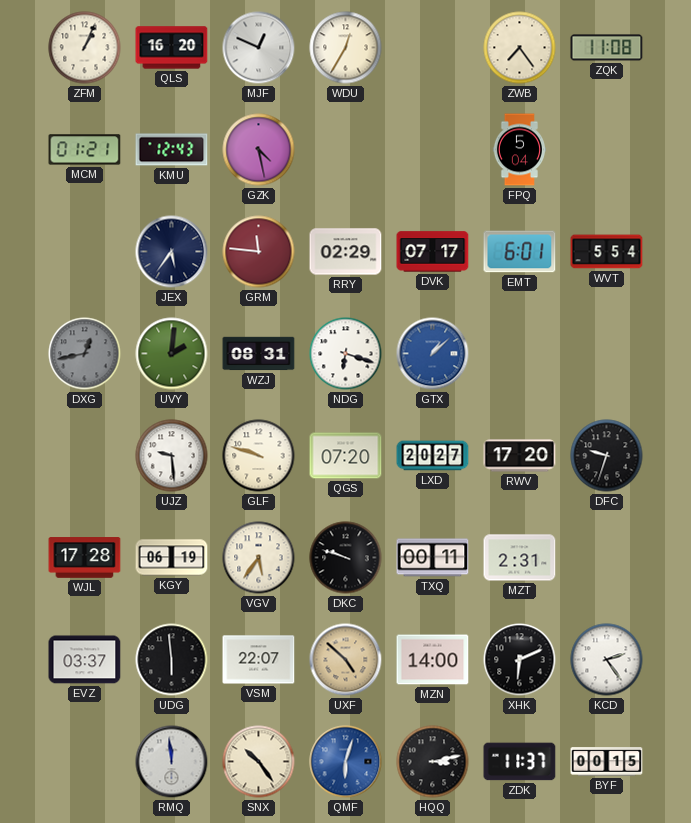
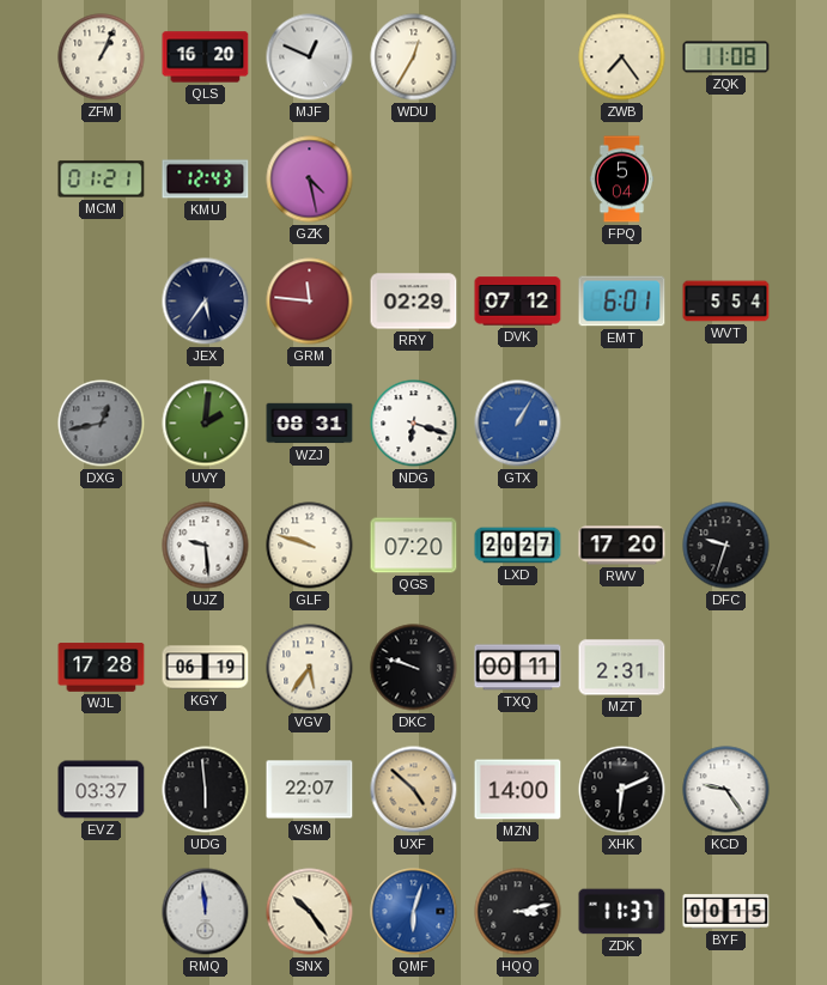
DVK: 07:17 -> 07:12 (518, 302)
GTX: 1:08 -> 1:05 (518, 424)
KCD: 2:24 -> 9:24 (726, 790)
